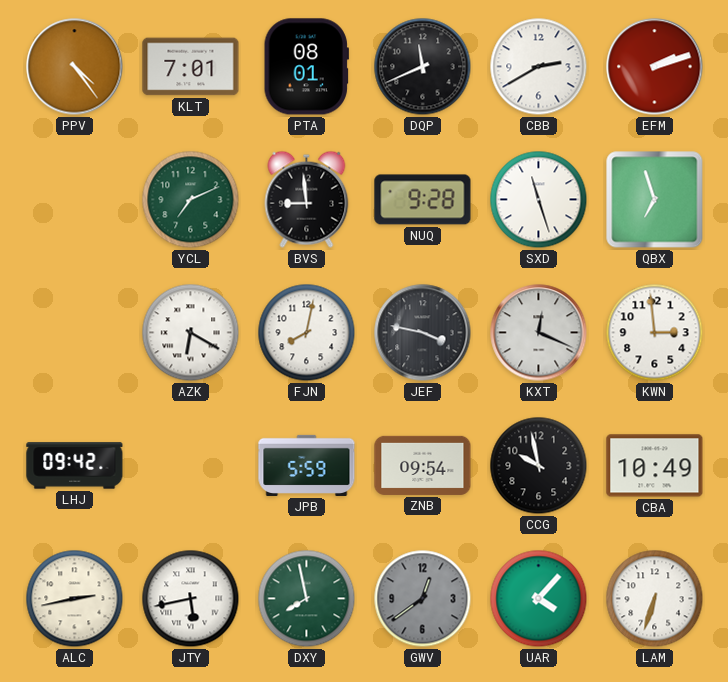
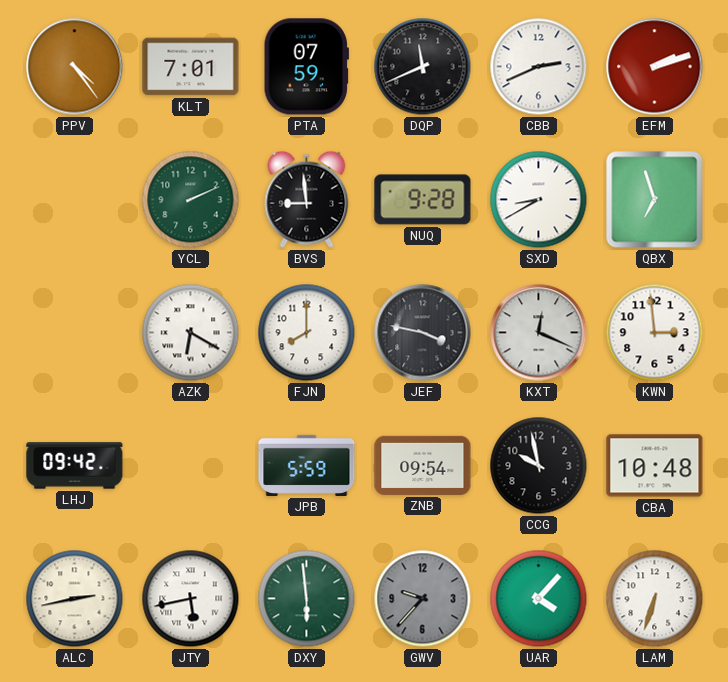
PTA: 08:01 -> 07:59 (306, 67)
CBB: 2:40 -> 2:41 (539, 67)
YCL: 7:11 -> 2:11 (191, 200)
SXD: 11:27 -> 8:40 (539, 200)
FJN: 8:02 -> 8:00 (307, 333)
CBA: 10:49 -> 10:48 (655, 466)
DXY: 7:58 -> 5:59 (307, 599)
GWV: 12:39 -> 9:37 (423, 599)
